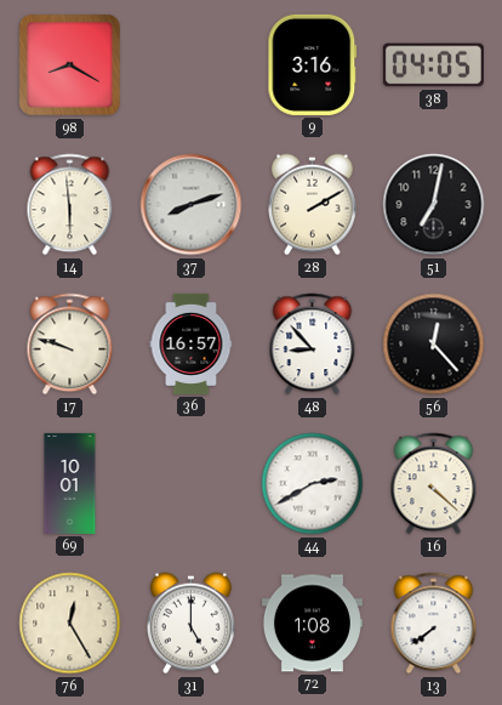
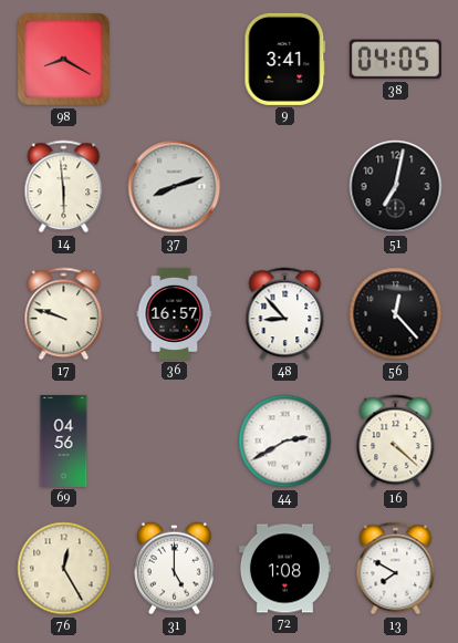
9: 3:16 -> 3:41 (285, 59)
28: 2:10 -> none (313, 205)
69: 10:01 -> 04:56 (64, 440)
13: 7:39 -> 7:50 (396, 569)
